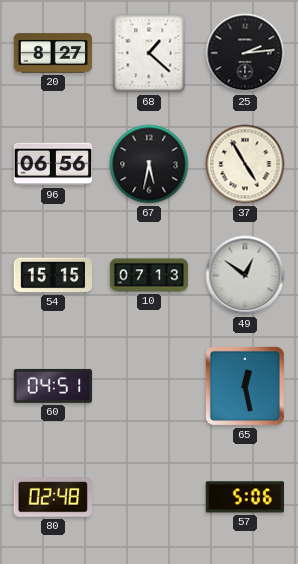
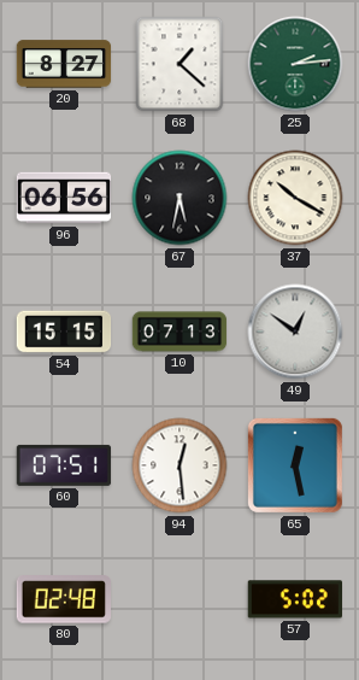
25 dial: black -> green (295, 64)
37: 4:55 -> 10:20 (295, 198)
60: 04:51 -> 07:51 (64, 465)
94: none -> 12:29 (179, 465)
57: 5:06 -> 5:02 (294, 599)
